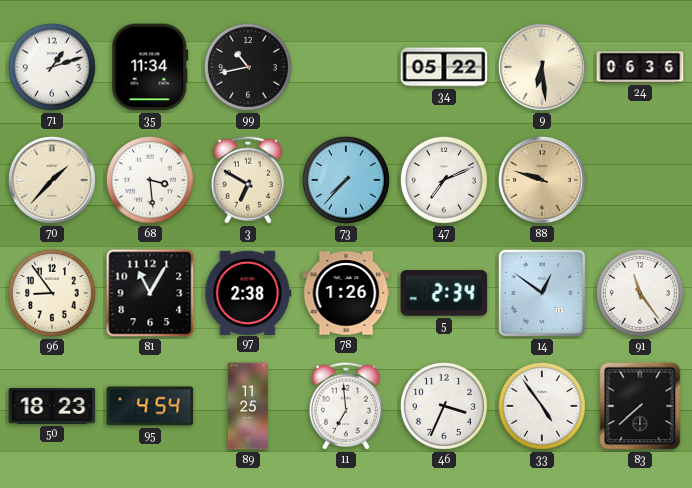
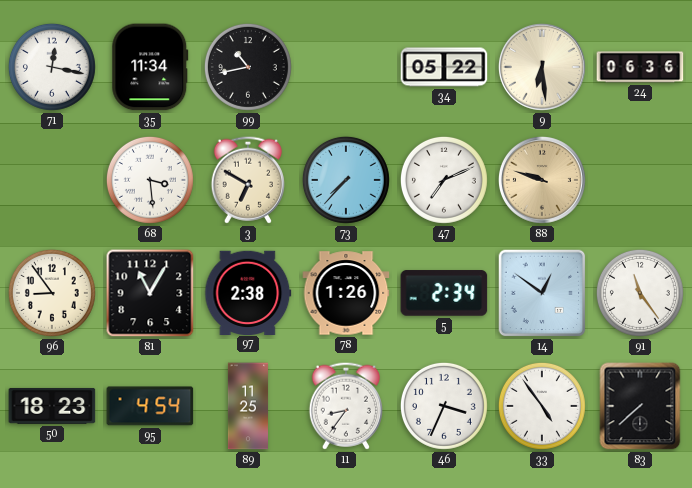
71: 1:12 -> 12:17 (52, 67)
70: 1:37 -> none (52, 180)
11: 6:59 -> 8:36 (346, 406)
